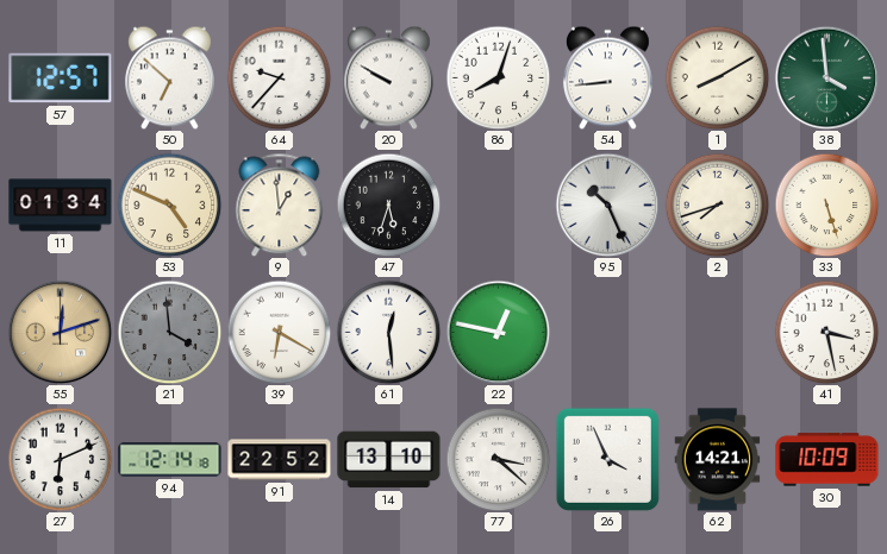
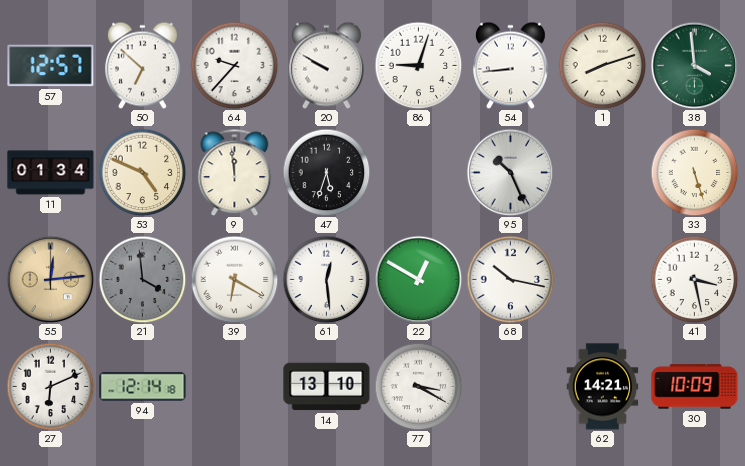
86: 8:03 -> 9:03 (418, 65)
1: 8:10 -> 8:12 (602, 65)
9: 12:59 -> 11:59 (235, 172)
2: 7:42 -> none (717, 204)
55: 12:12 -> 12:14 (50, 279)
22: 12:47 -> 12:50 (418, 279)
68: none -> 10:17 (510, 279)
91: 22:52 -> none (280, 460)
77: 3:22 -> 3:20 (418, 386)
26: 3:56 -> none (607, 459)
